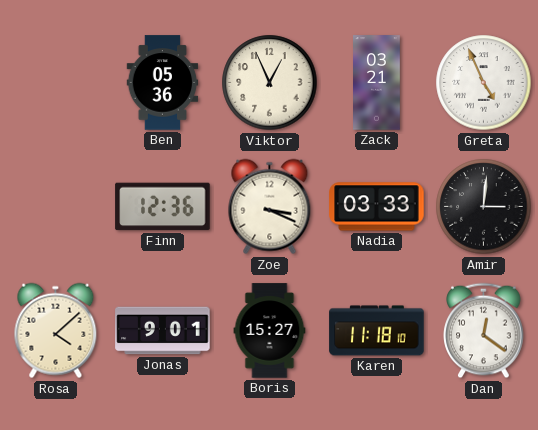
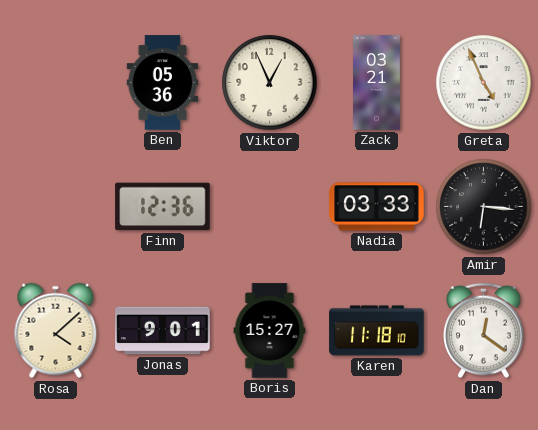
Zoe: 3:19 -> none (270, 207)
Amir: 3:01 -> 6:16 (484, 207)
